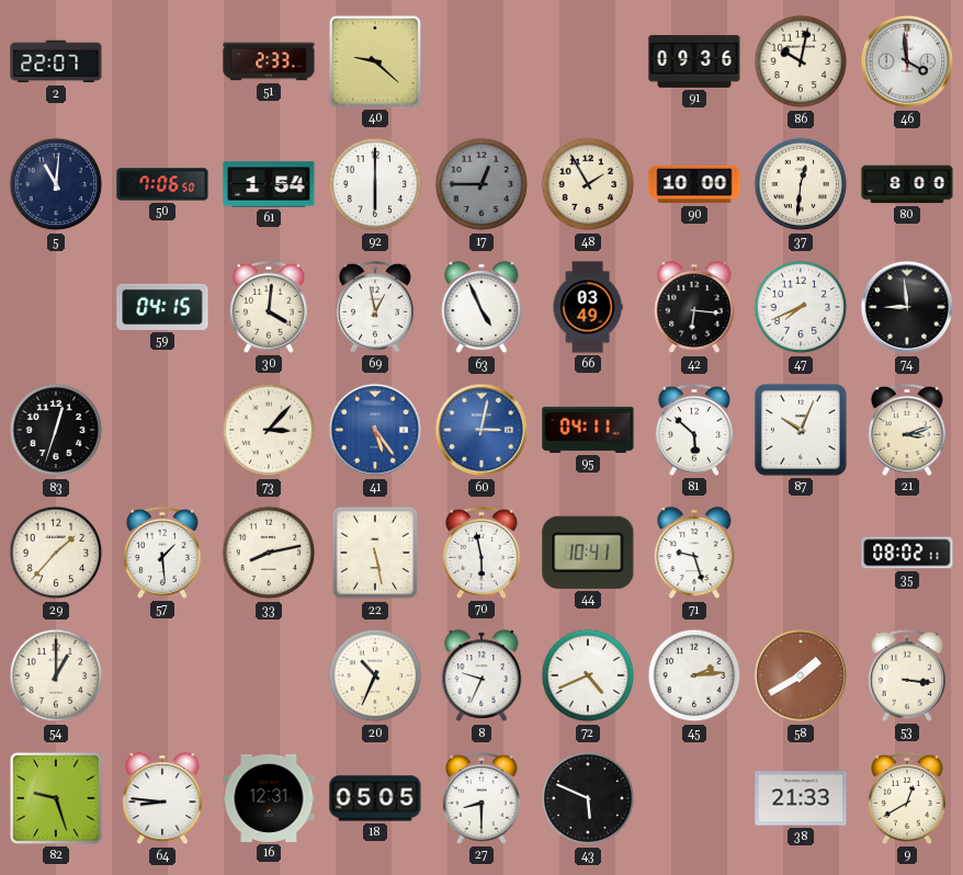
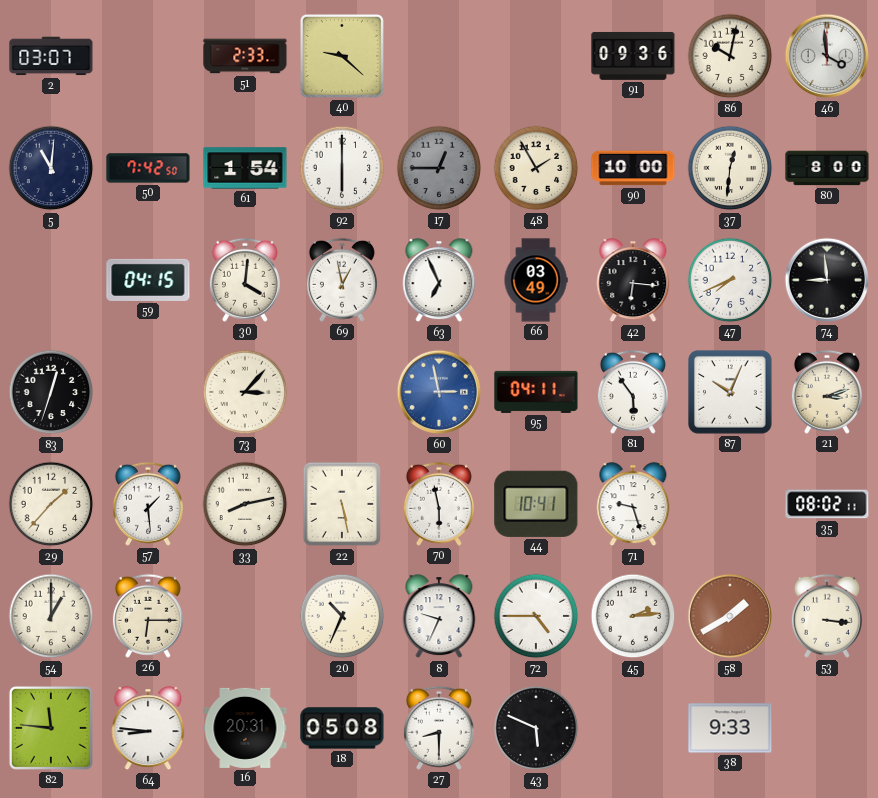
2: 22:07 -> 03:07 (51, 56)
50: 7:06 -> 7:42 (148, 168)
63: 4:56 -> 6:56 (439, 281)
41: 5:24 -> none (375, 430)
60: 3:02 -> 2:58 (439, 392)
81: 5:52 -> 5:54 (633, 392)
26: none -> 6:15 (148, 616)
72: 4:41 -> 4:45 (536, 616)
82: 9:27 -> 11:46 (51, 728)
16: 12:31 -> 20:31 (245, 728)
18: 05:05 -> 05:08 (342, 728)
38: 21:33 -> 9:33 (730, 728)
9: 12:40 -> none (907, 798)
